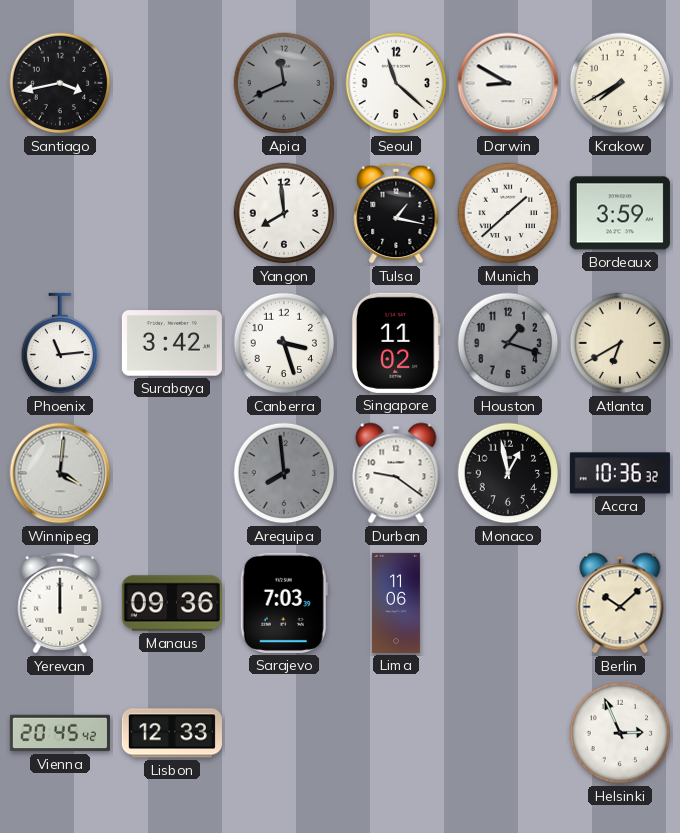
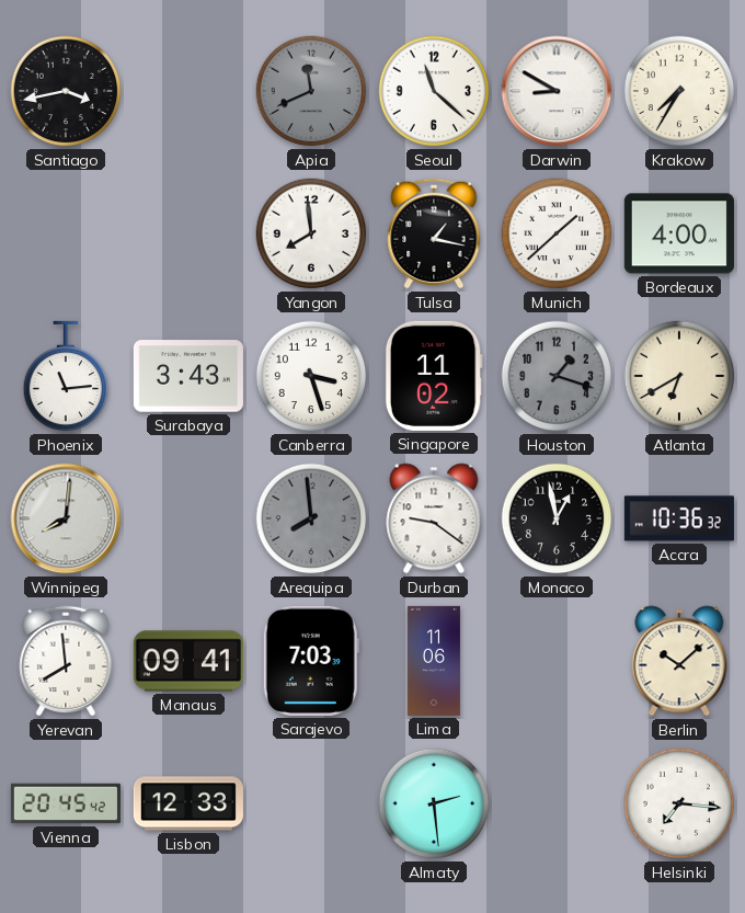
Krakow: 7:40 -> 7:35 (679, 91)
Bordeaux: 3:59 -> 4:00 (679, 233)
Surabaya: 3:42 -> 3:43 (188, 376)
Winnipeg: 4:01 -> 8:01 (66, 518)
Yerevan: 12:00 -> 7:59 (66, 661)
Manaus: 09:36 -> 09:41 (188, 661)
Almaty: none -> 2:29 (434, 803)
Helsinki: 2:56 -> 7:16 (679, 803)
